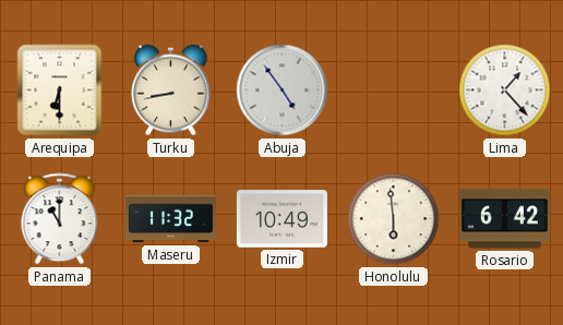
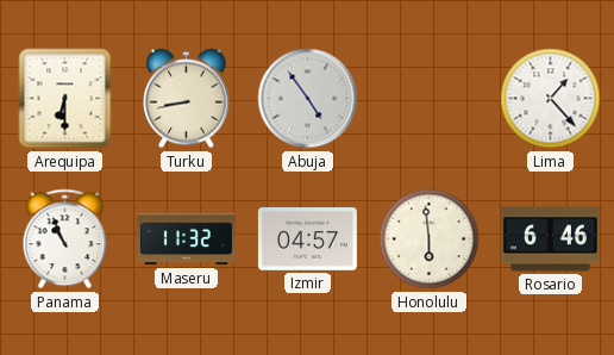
Panama: 11:00 -> 10:56 (65, 239)
Izmir: 10:49 -> 04:57 (307, 239)
Rosario: 6:42 -> 6:46 (550, 239)
